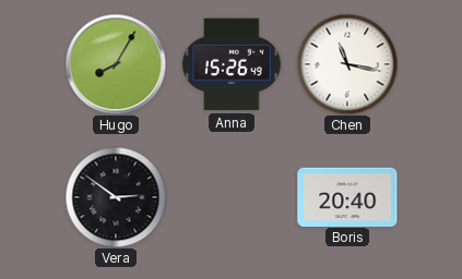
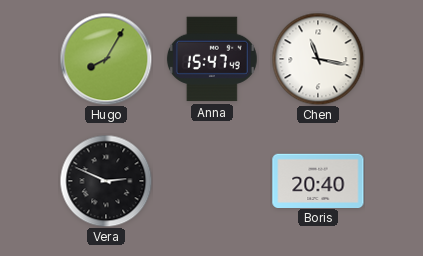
Anna: 15:26 -> 15:47 (212, 59)
Vera: 2:51 -> 2:49 (106, 181)
